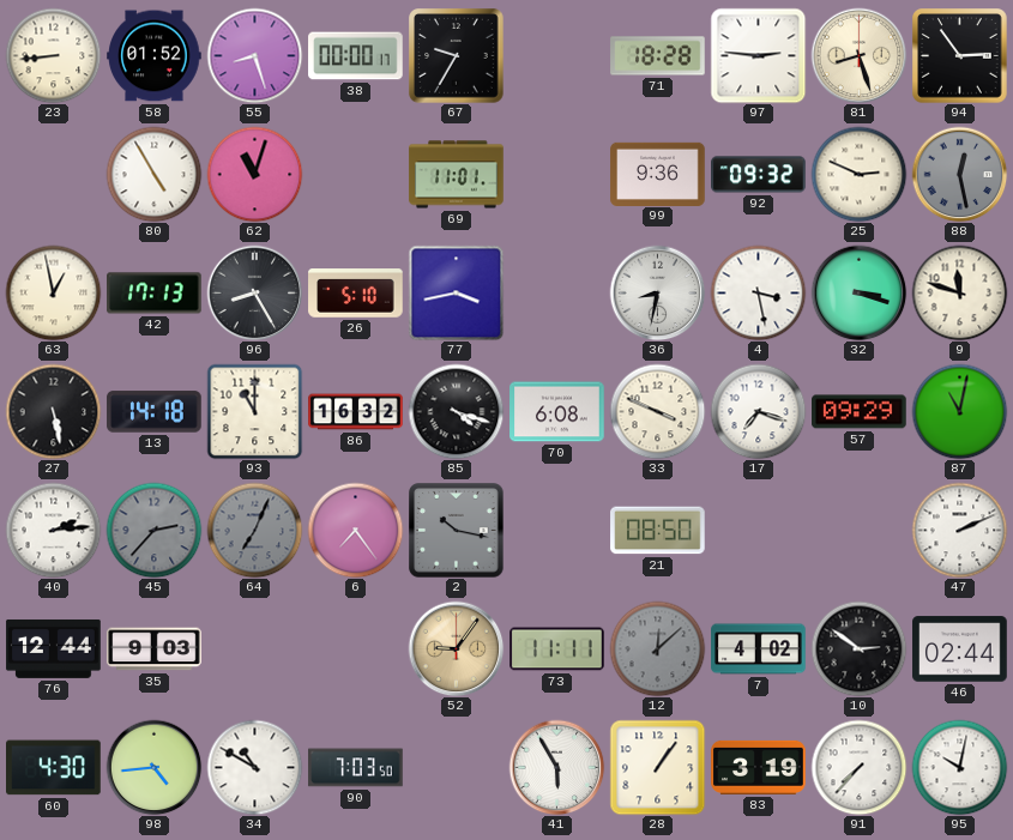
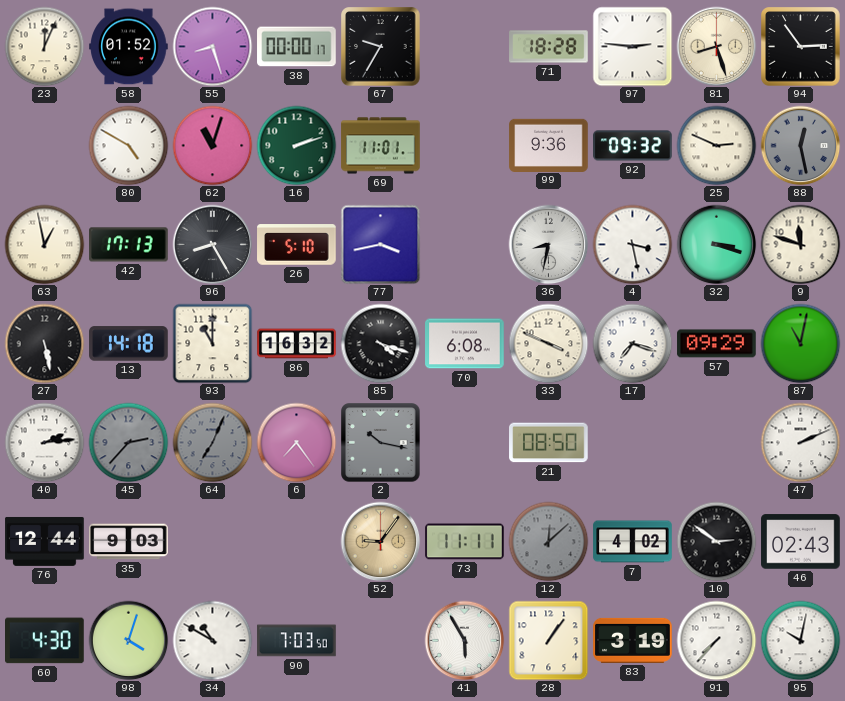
23: 8:44 -> 12:04 (44, 46)
80: 4:55 -> 4:50 (128, 145)
16: none -> 2:12 (296, 145)
46: 02:44 -> 02:43 (801, 542)
98: 4:44 -> 4:03 (128, 640)
